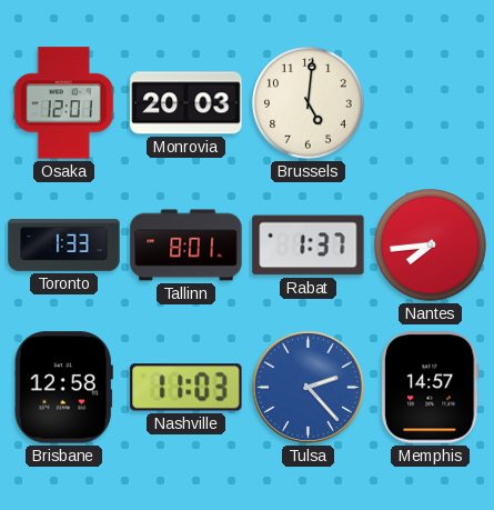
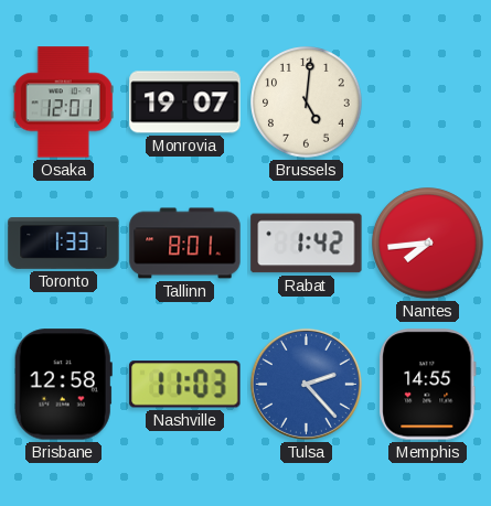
Monrovia: 20:03 -> 19:07 (185, 103)
Rabat: 1:37 -> 1:42 (307, 244)
Memphis: 14:57 -> 14:55 (428, 385)
